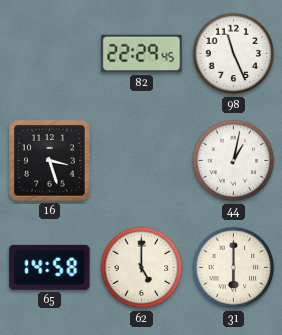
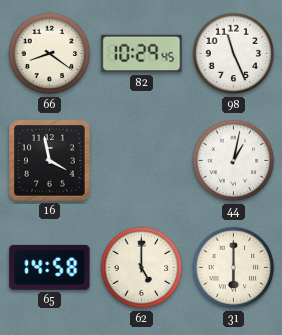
66: none -> 8:21 (50, 54)
82: 22:29 -> 10:29 (142, 54)
16: 3:27 -> 3:58 (50, 161)
